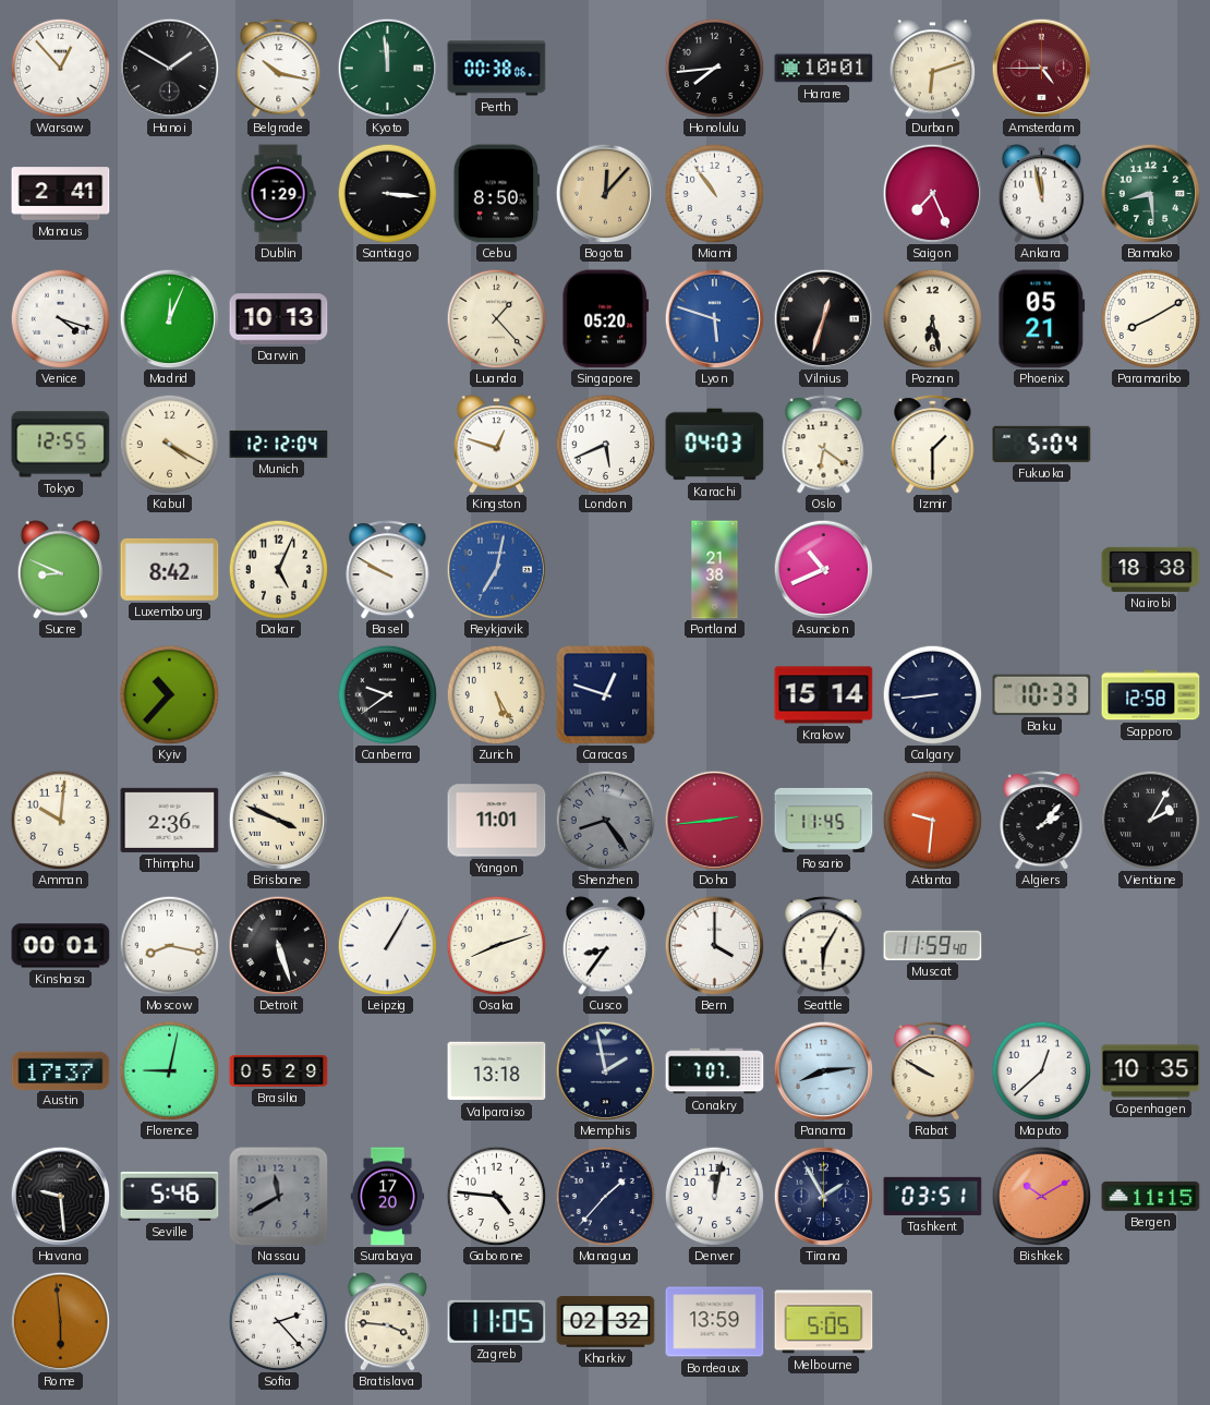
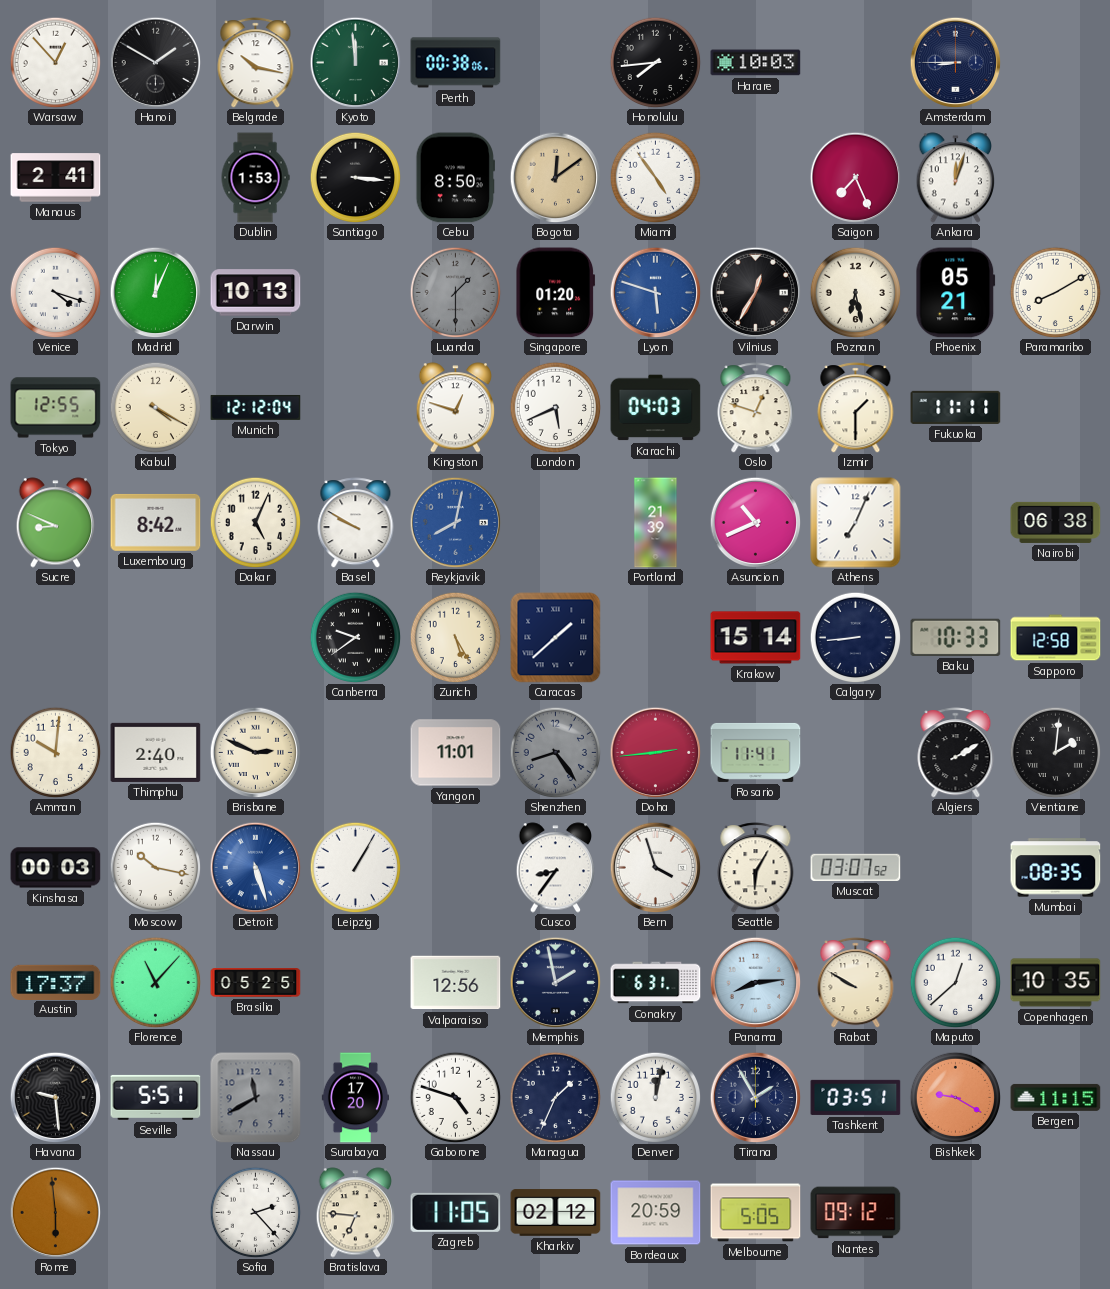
Harare: 10:01 -> 10:03 (756, 63)
Durban: 6:12 -> none (933, 69)
Amsterdam: 4:45 -> 8:45 (955, 62)
Amsterdam dial: burgundy -> navy (955, 62)
Dublin: 1:29 -> 1:53 (255, 178)
Bogota: 12:07 -> 12:09 (555, 177)
Miami: 10:54 -> 4:54 (655, 177)
Ankara: 11:58 -> 12:03 (956, 178)
Bamako: 8:29 -> none (1150, 193)
Luanda: 1:23 -> 1:30 (455, 292)
Luanda dial: cream -> grey (455, 292)
Singapore: 05:20 -> 01:20 (556, 293)
Vilnius: 12:33 -> 12:35 (755, 292)
Oslo: 6:21 -> 12:48 (756, 408)
Fukuoka: 5:04 -> 11:11 (956, 407)
Reykjavik: 7:02 -> 8:02 (455, 522)
Portland: 21:38 -> 21:39 (656, 523)
Athens: none -> 7:04 (856, 523)
Nairobi: 18:38 -> 06:38 (1056, 522)
Kyiv: 10:37 -> none (169, 694)
Caracas: 12:48 -> 1:38 (556, 638)
Thimphu: 2:36 -> 2:40 (156, 752)
Brisbane: 3:49 -> 2:49 (255, 752)
Rosario: 11:45 -> 11:41 (756, 752)
Atlanta: 9:31 -> none (932, 820)
Algiers: 2:07 -> 2:10 (956, 753)
Vientiane: 2:05 -> 2:01 (1055, 752)
Kinshasa: 00:01 -> 00:03 (56, 868)
Moscow: 8:17 -> 10:17 (155, 867)
Detroit dial: black -> blue (255, 867)
Osaka: 8:12 -> none (496, 945)
Bern: 4:00 -> 3:57 (655, 867)
Muscat: 11:59 -> 03:07 (856, 867)
Mumbai: none -> 08:35 (1056, 868)
Florence: 9:02 -> 11:07 (155, 982)
Brasilia: 05:29 -> 05:25 (256, 983)
Valparaiso: 13:18 -> 12:56 (456, 983)
Conakry: 7:07 -> 6:31 (656, 983)
Seville: 5:46 -> 5:51 (156, 1097)
Gaborone: 4:46 -> 4:48 (455, 1097)
Managua: 1:37 -> 1:34 (555, 1097)
Bishkek: 10:10 -> 9:20 (955, 1097)
Bratislava: 3:46 -> 6:46 (356, 1213)
Kharkiv: 02:32 -> 02:12 (556, 1213)
Bordeaux: 13:59 -> 20:59 (656, 1213)
Nantes: none -> 09:12 (856, 1213)
